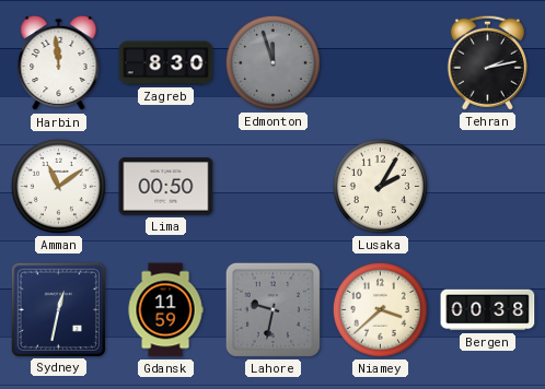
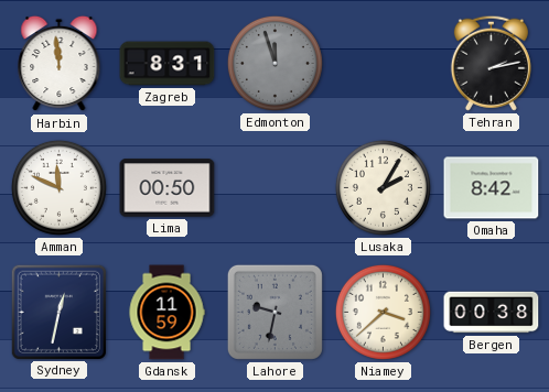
Zagreb: 8:30 -> 8:31 (168, 64)
Amman: 11:09 -> 11:49 (58, 187)
Omaha: none -> 8:42 (492, 188)
